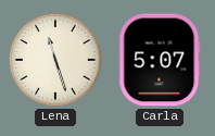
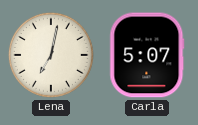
Lena: 11:27 -> 7:02 (51, 55)
